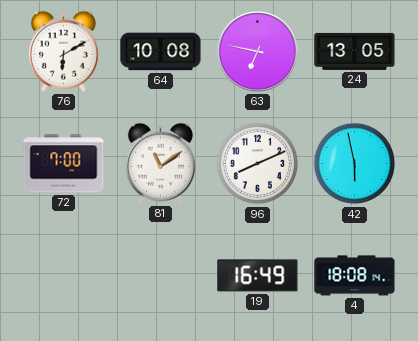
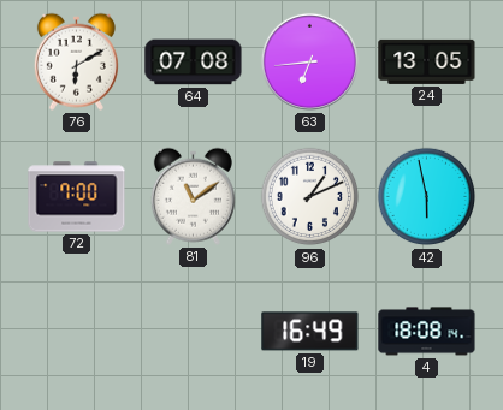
64: 10:08 -> 07:08 (194, 63)
63: 6:47 -> 6:44 (309, 61)
96: 8:11 -> 1:11 (310, 197)
